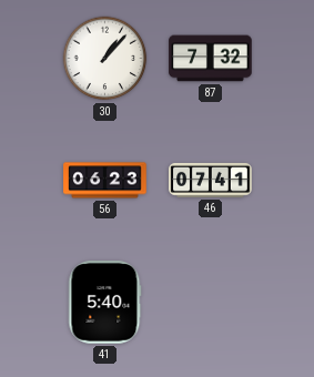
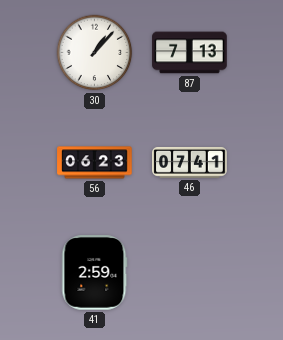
87: 7:32 -> 7:13 (190, 53)
41: 5:40 -> 2:59 (95, 273)
